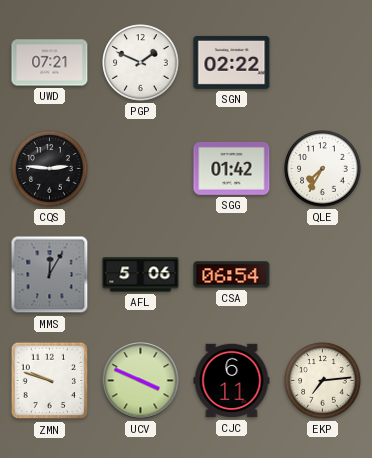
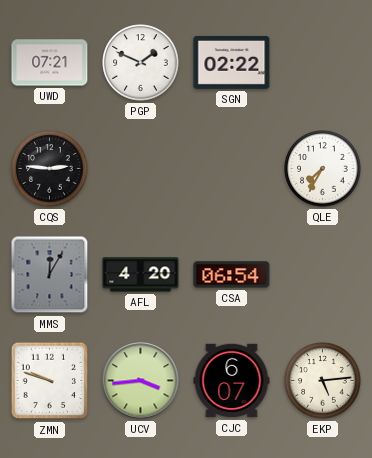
SGG: 01:42 -> none (232, 169)
AFL: 5:06 -> 4:20 (141, 275)
UCV: 3:49 -> 3:44 (141, 381)
CJC: 6:11 -> 6:07 (232, 381)
EKP: 7:14 -> 5:14 (323, 381)
